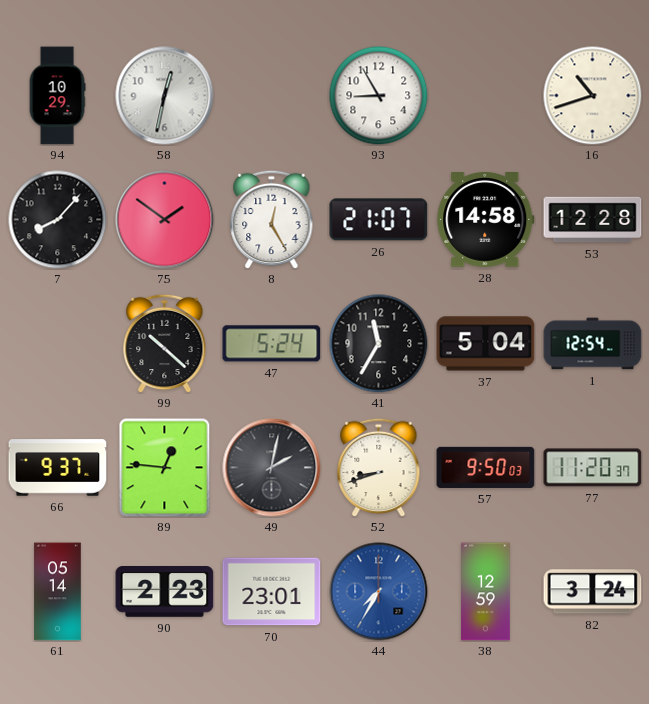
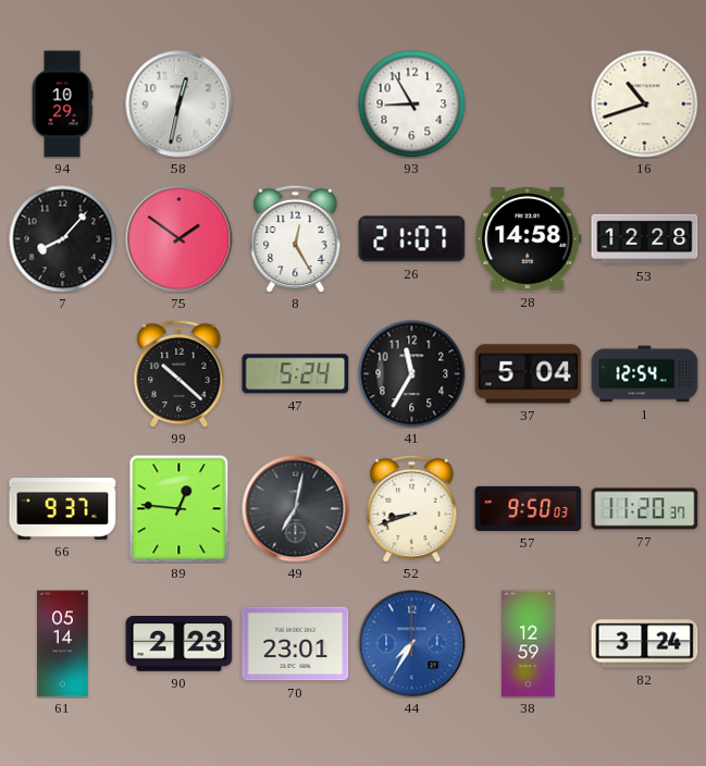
49: 2:02 -> 7:02 (296, 509)
